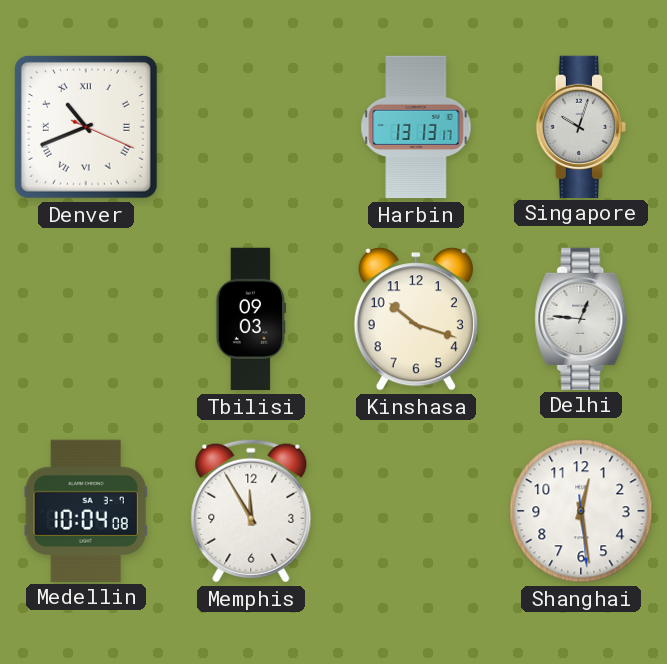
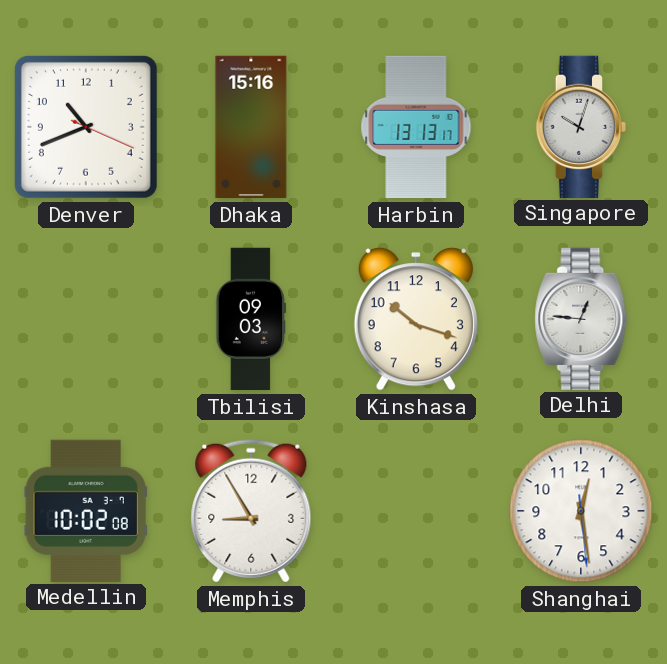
Denver numerals: Roman -> Arabic (86, 127)
Dhaka: none -> 15:16 (251, 127)
Medellin: 10:04 -> 10:02 (86, 510)
Memphis: 11:55 -> 8:55 (251, 511)
